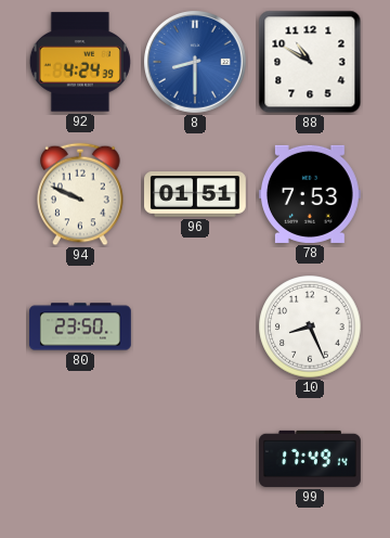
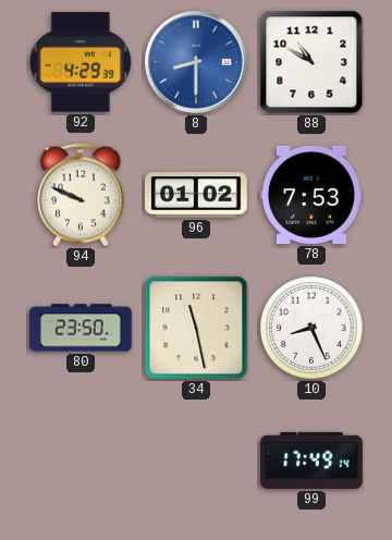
92: 4:24 -> 4:29 (81, 62)
96: 01:51 -> 01:02 (197, 195)
34: none -> 11:28 (196, 328)
